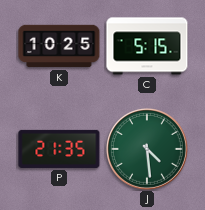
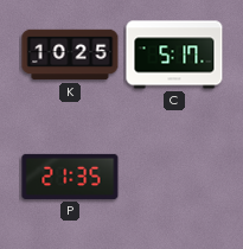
C: 5:15 -> 5:17 (174, 55)
J: 4:29 -> none (147, 149)
